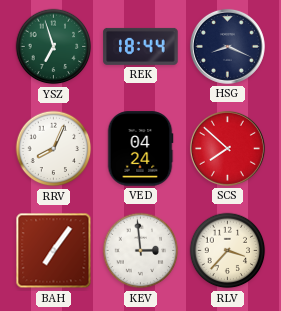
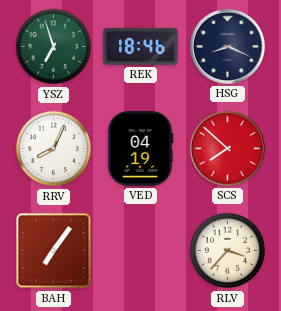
REK: 18:44 -> 18:46 (141, 46)
VED: 04:24 -> 04:19 (140, 149)
KEV: 2:59 -> none (141, 251)
